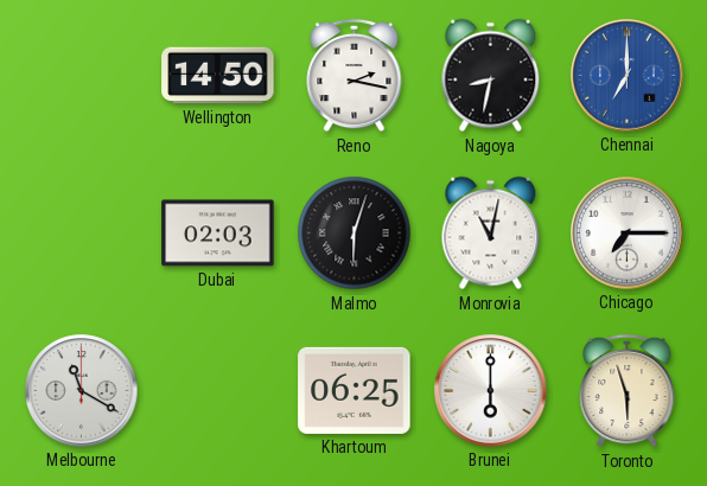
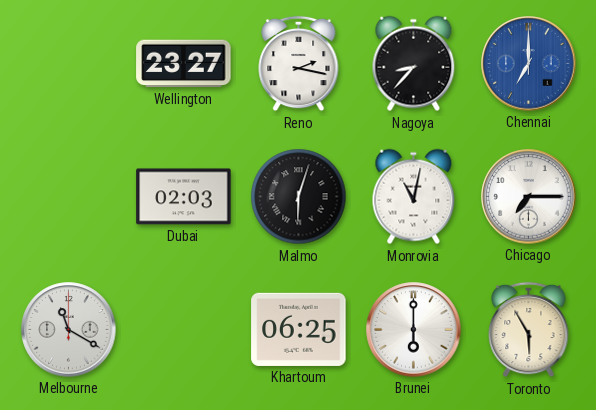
Wellington: 14:50 -> 23:27 (184, 64)
Nagoya: 8:32 -> 8:37 (414, 64)
Toronto: 5:57 -> 5:55 (529, 330)
